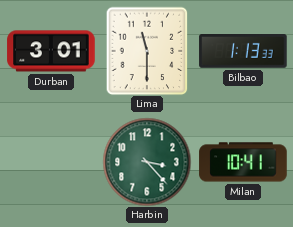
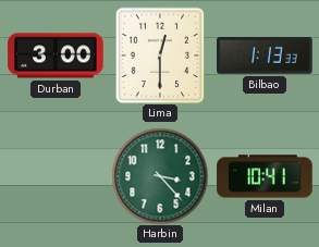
Durban: 3:01 -> 3:00 (56, 55)
Lima: 11:30 -> 12:30 (160, 55)
